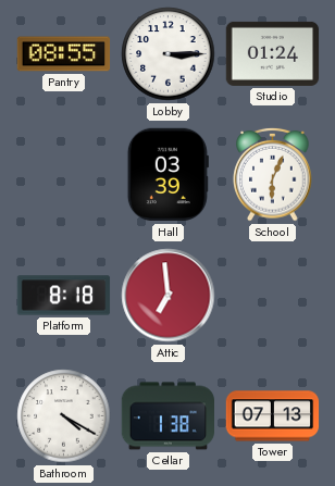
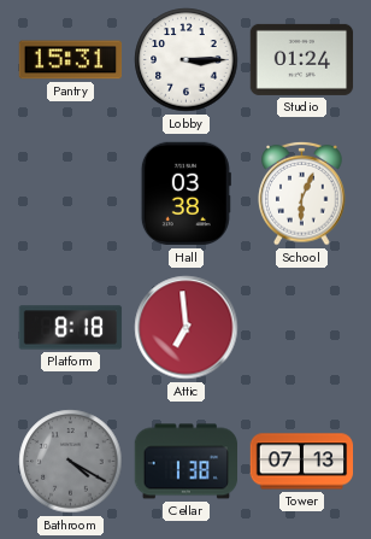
Pantry: 08:55 -> 15:31 (71, 60)
Hall: 03:39 -> 03:38 (185, 194)
Bathroom dial: white -> grey (71, 462)
